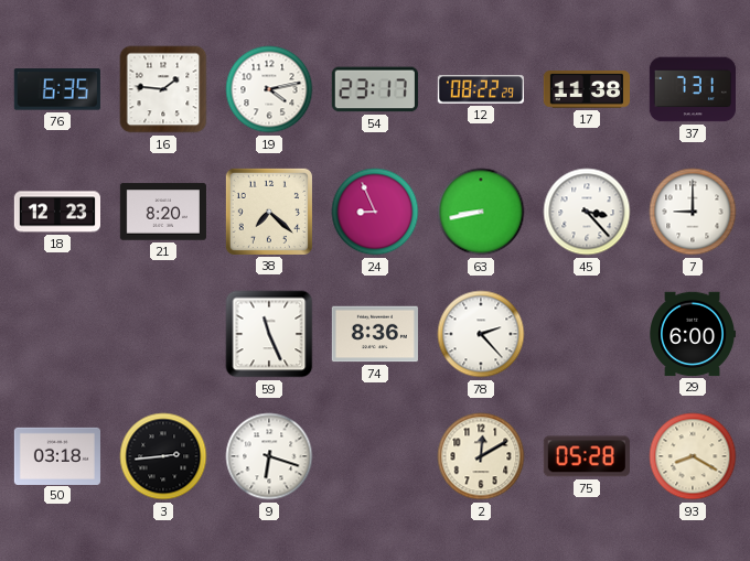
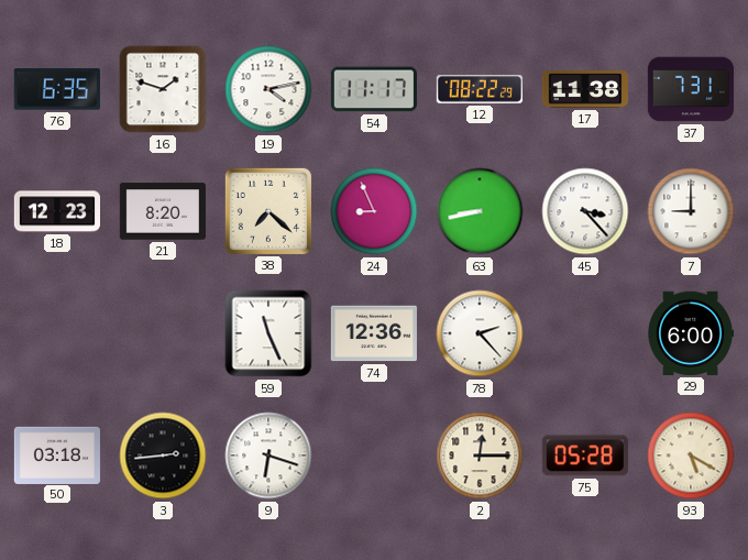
16: 1:46 -> 1:48 (163, 89)
54: 23:17 -> 11:17 (374, 89)
74: 8:36 -> 12:36 (374, 333)
2: 12:10 -> 12:15 (480, 455)
93: 8:20 -> 5:20 (691, 455)
